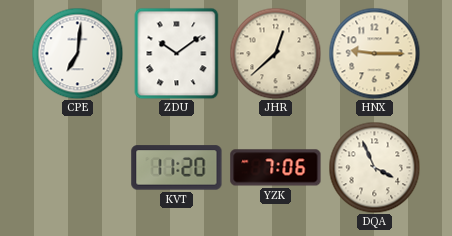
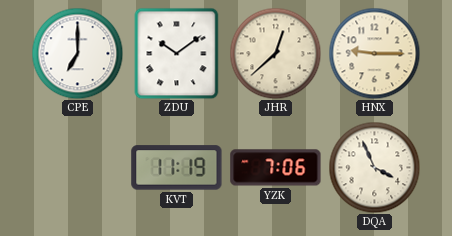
CPE: 7:01 -> 7:00 (77, 53)
KVT: 11:20 -> 11:19 (177, 168)
